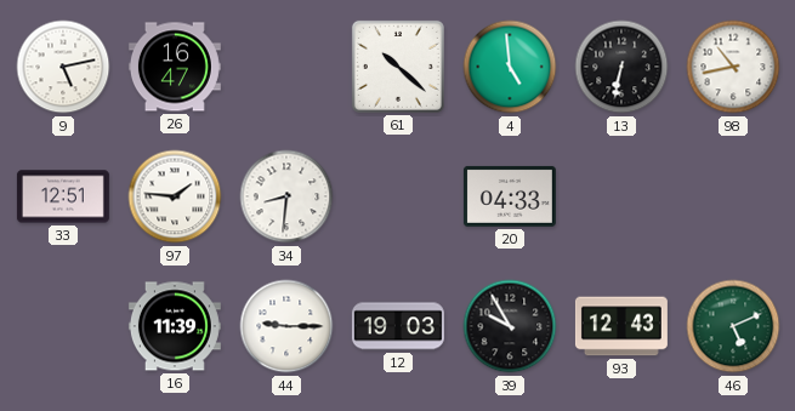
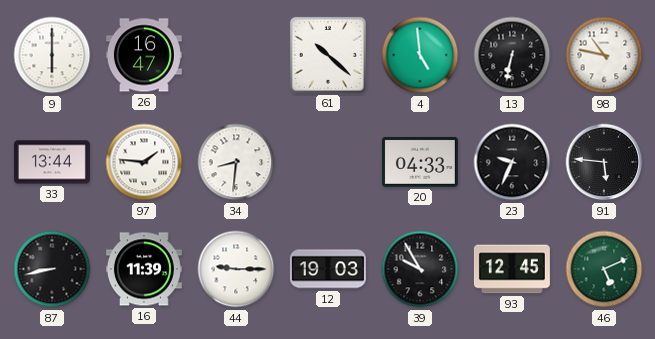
9: 5:13 -> 6:00 (52, 55)
98: 10:43 -> 10:47 (604, 55)
33: 12:51 -> 13:44 (52, 162)
23: none -> 9:34 (512, 162)
91: none -> 5:46 (604, 162)
87: none -> 8:43 (52, 269)
93: 12:43 -> 12:45 (512, 269)
